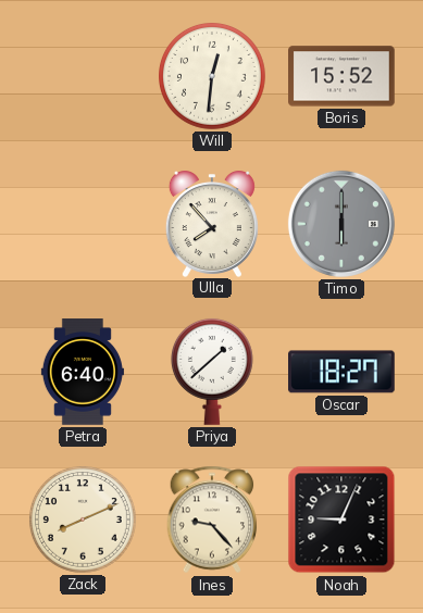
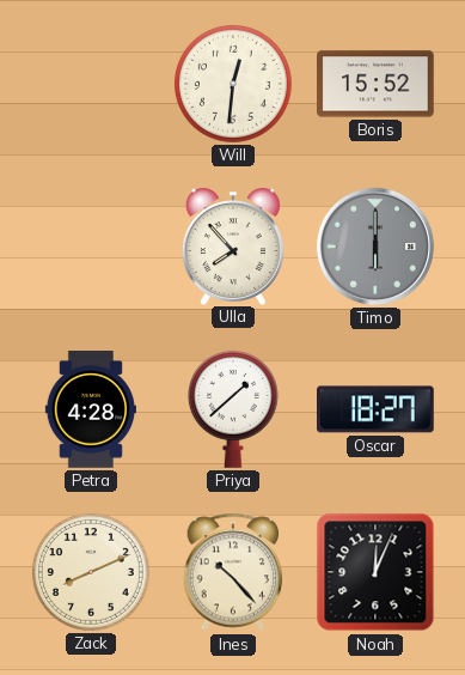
Petra: 6:40 -> 4:28 (91, 409)
Ines: 9:23 -> 10:23 (233, 572)
Noah: 9:04 -> 12:04 (375, 572)
